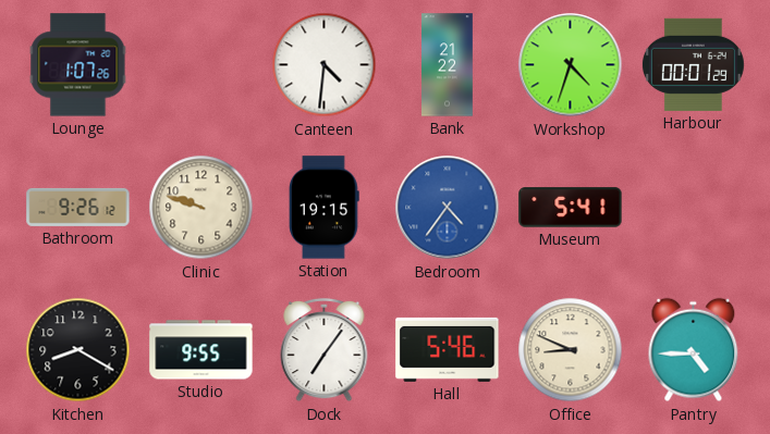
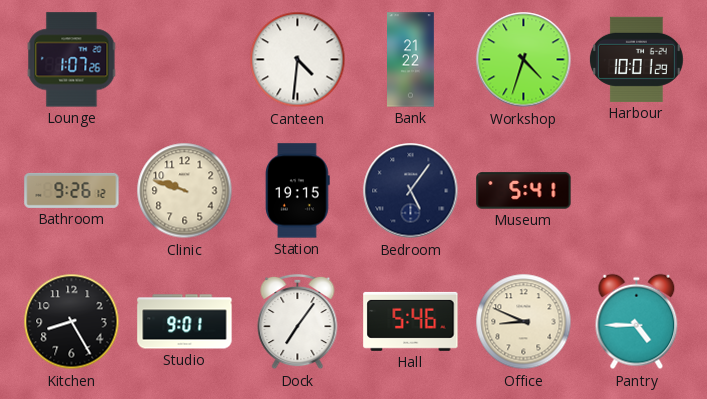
Harbour: 00:01 -> 10:01 (636, 59)
Bedroom: 4:36 -> 5:06 (411, 191)
Bedroom dial: blue -> navy (411, 191)
Kitchen: 8:20 -> 8:25 (72, 322)
Studio: 9:55 -> 9:01 (185, 322)
